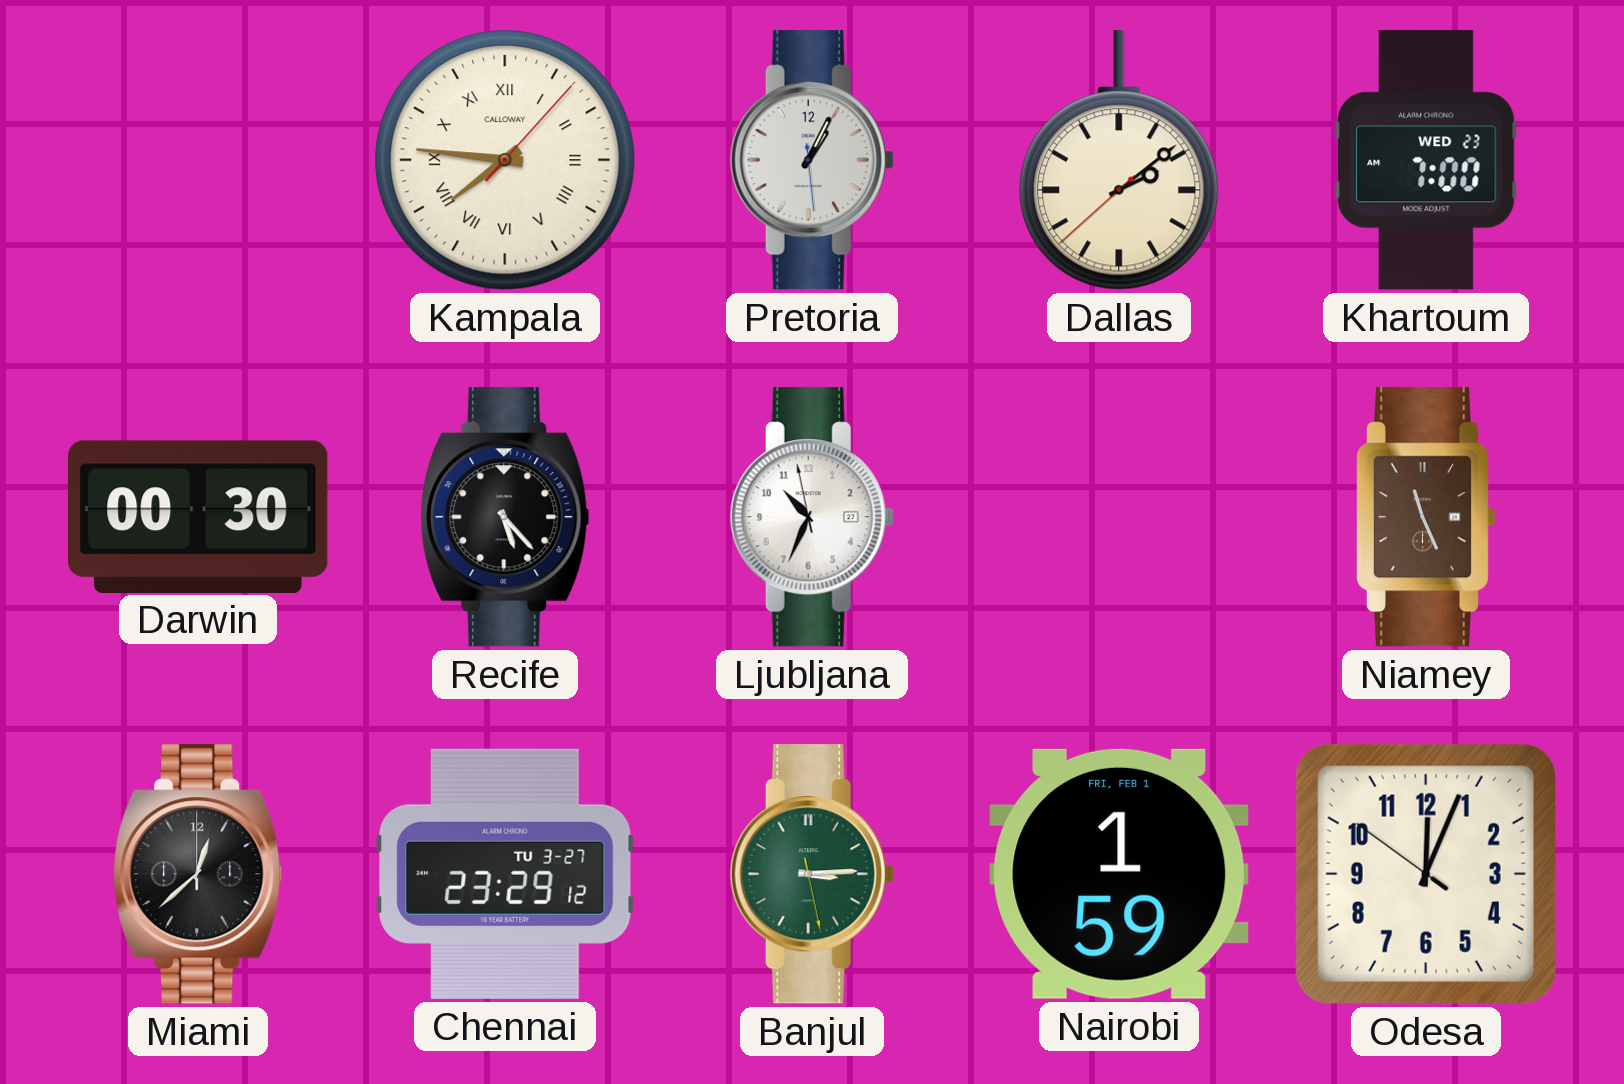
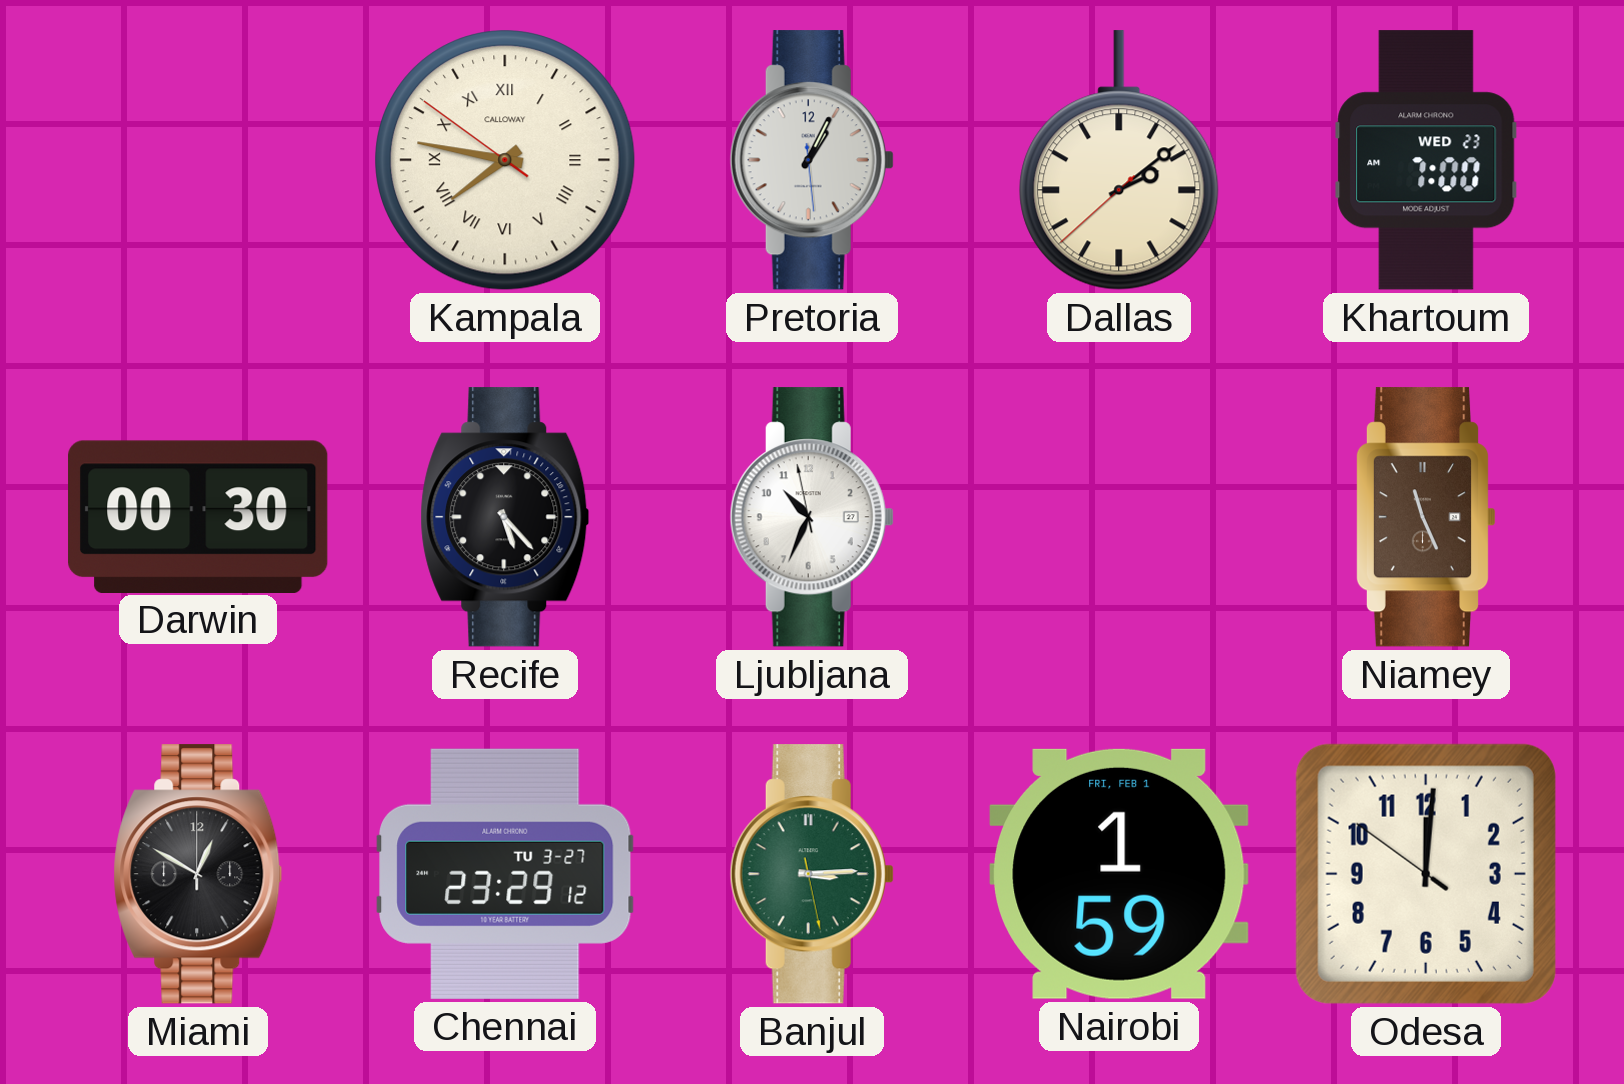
Kampala: 7:46:07 -> 7:46:51 (505, 160)
Miami: 12:38 -> 12:50 (198, 874)
Odesa: 12:03 -> 12:00 (1426, 874)
